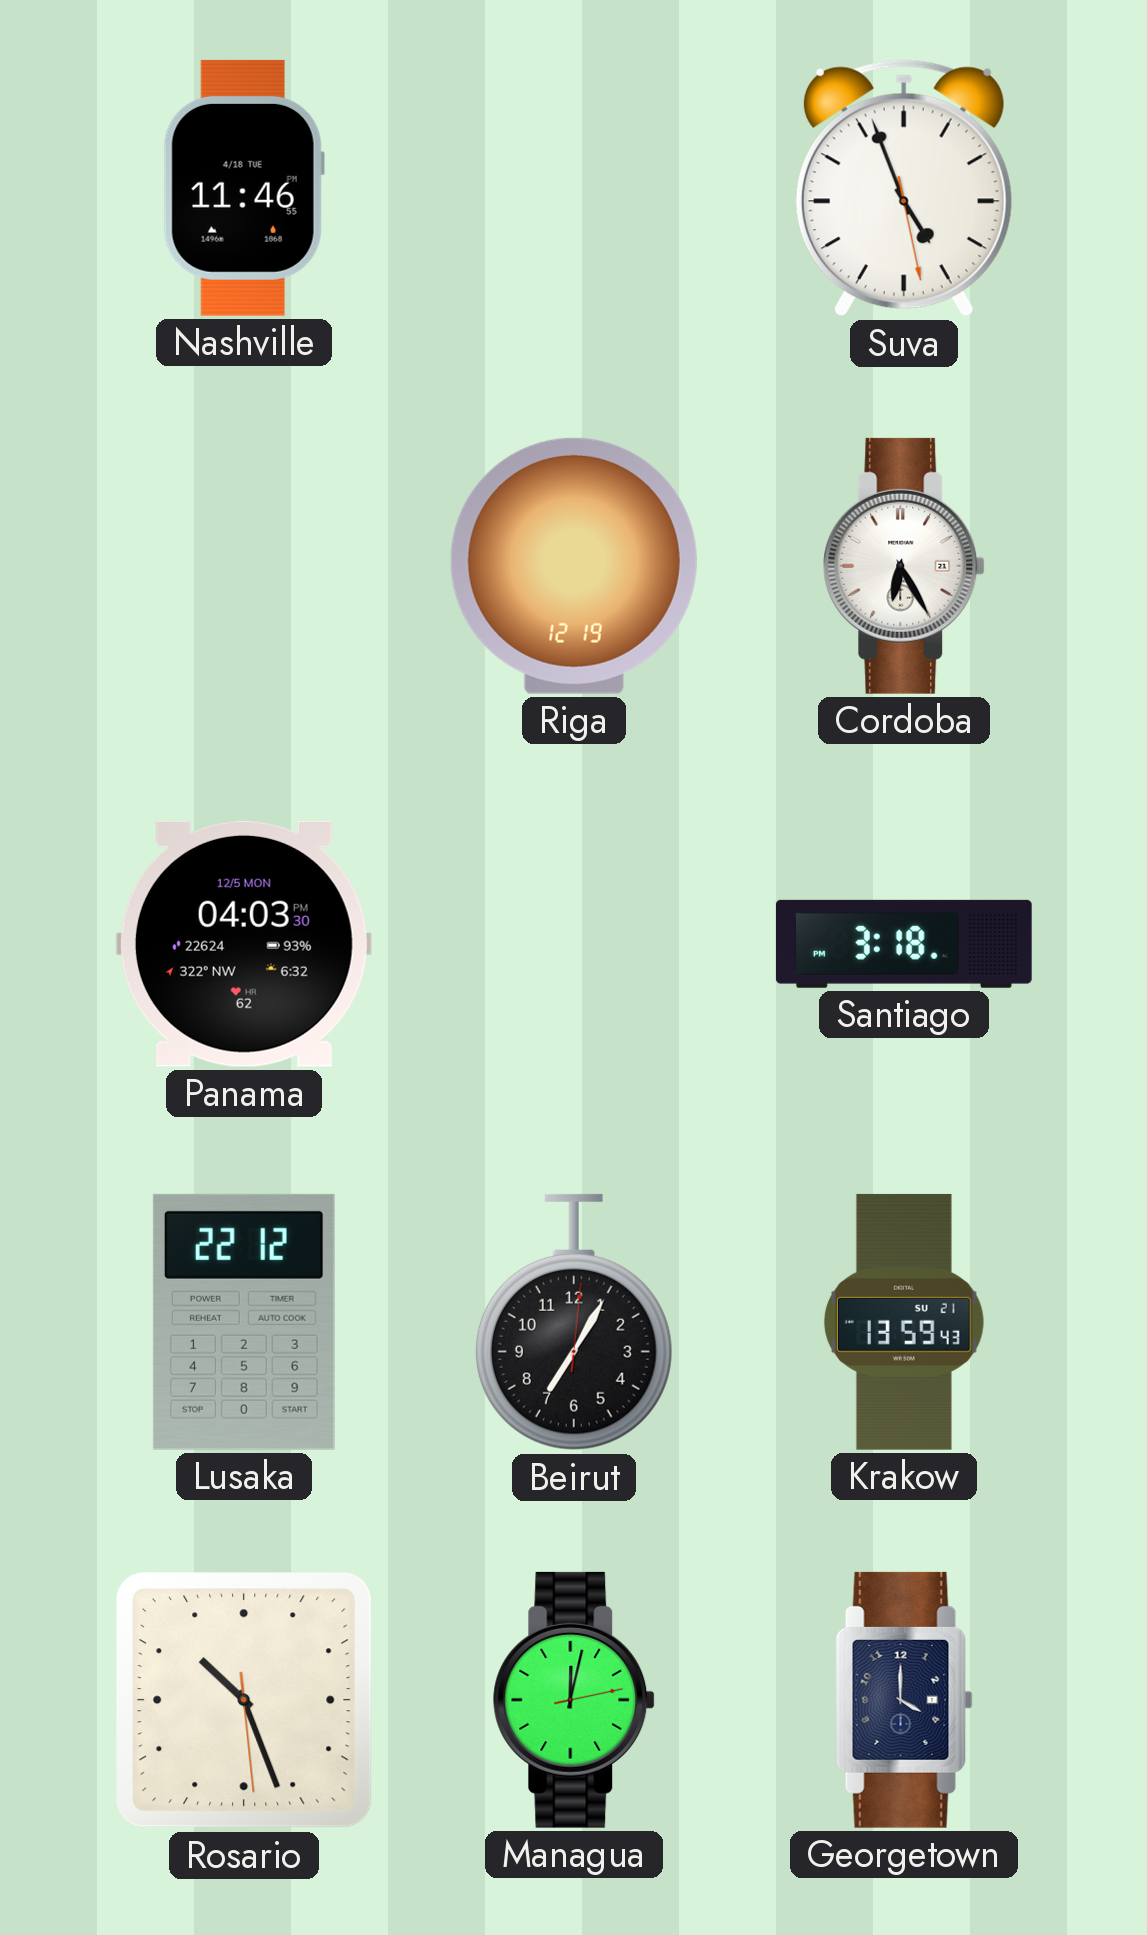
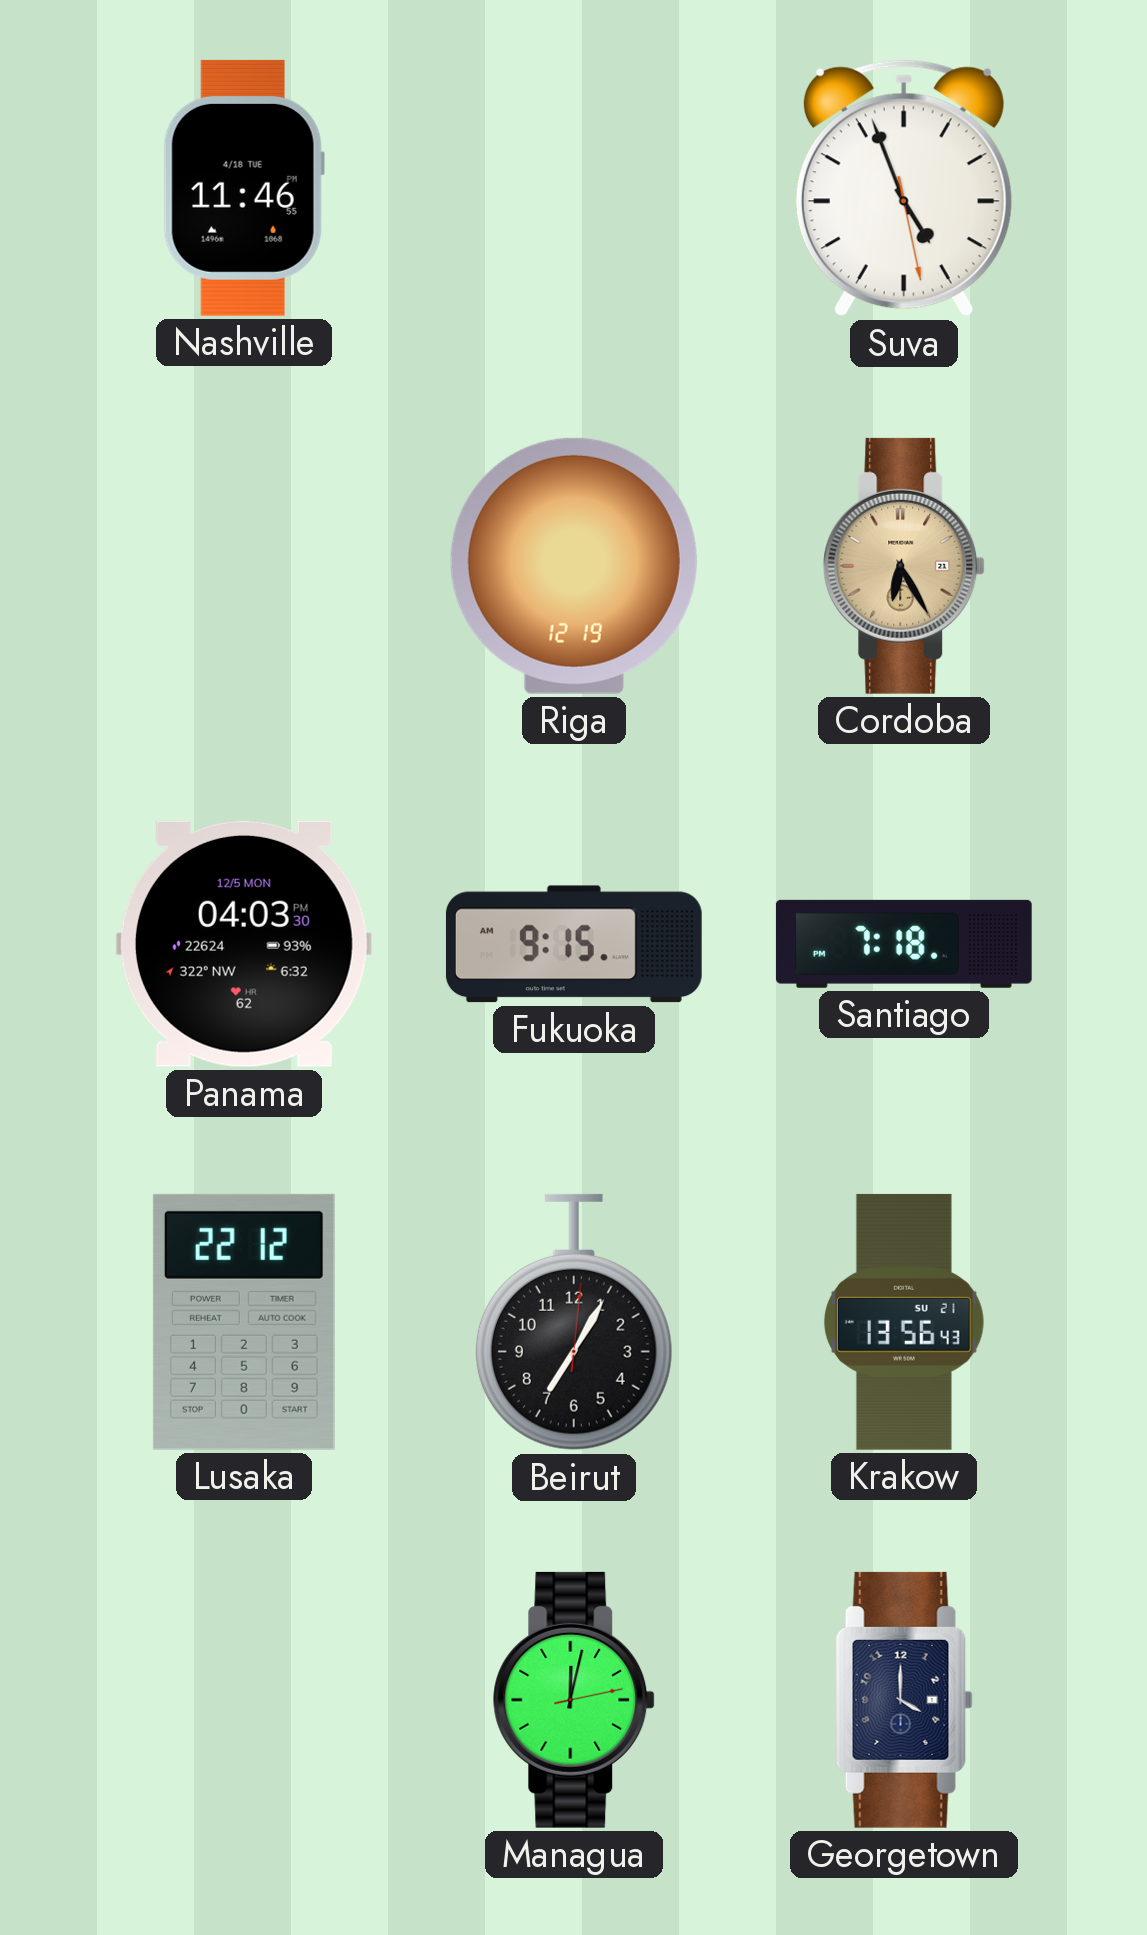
Cordoba dial: white -> champagne (904, 566)
Fukuoka: none -> 9:15 (574, 944)
Santiago: 3:18 -> 7:18 (904, 944)
Krakow: 13:59 -> 13:56 (904, 1322)
Rosario: 10:26 -> none (245, 1701)
